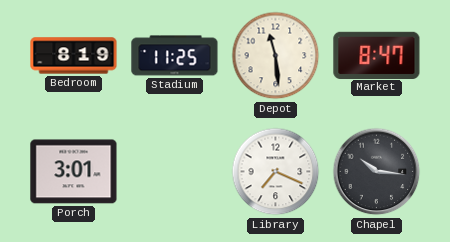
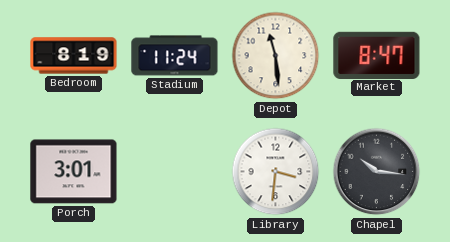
Stadium: 11:25 -> 11:24 (175, 56)
Library: 7:19 -> 3:31 (276, 172)
